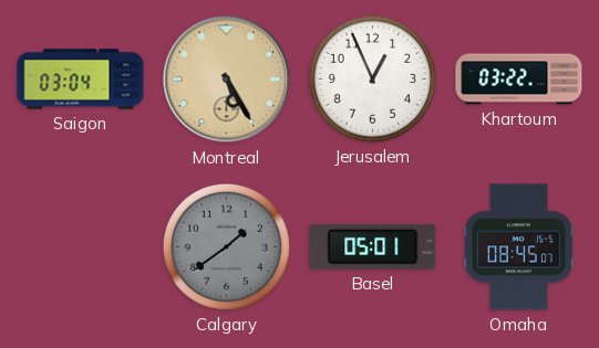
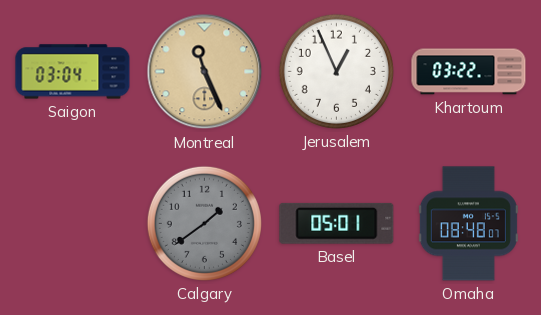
Montreal: 5:25 -> 11:26 (205, 72)
Omaha: 08:45 -> 08:48 (468, 224)
